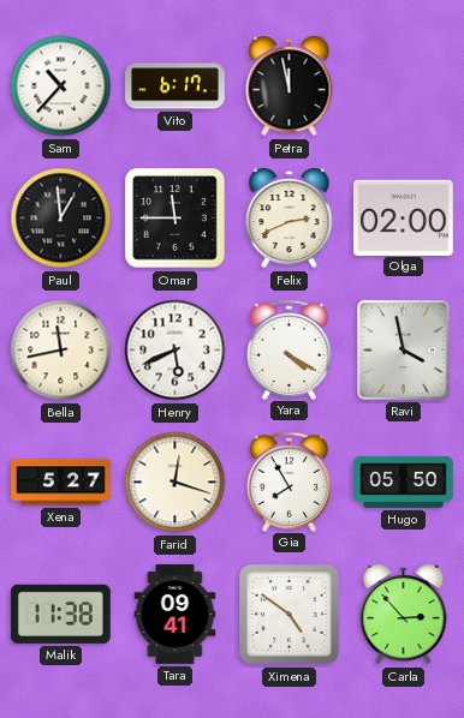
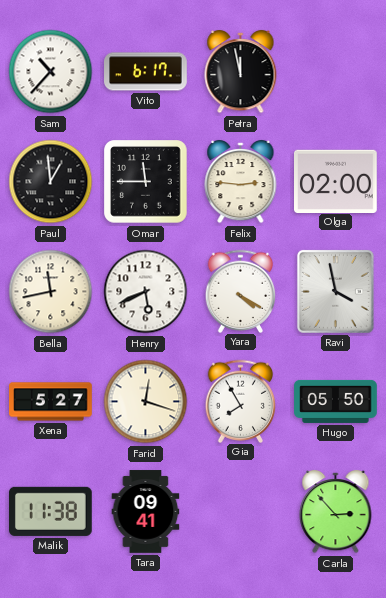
Felix: 2:41 -> 2:46 (241, 182)
Ximena: 4:51 -> none (290, 615)
